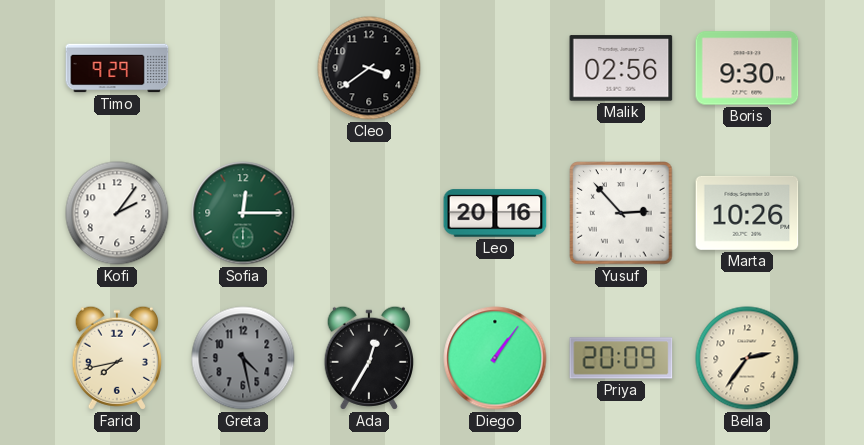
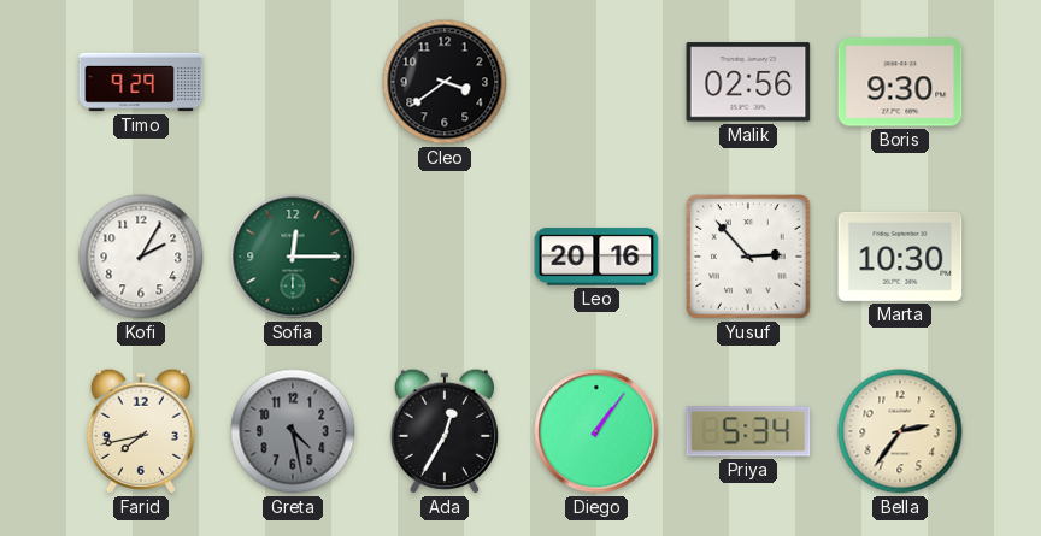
Kofi: 2:06 -> 2:05 (141, 257)
Marta: 10:26 -> 10:30 (900, 257)
Priya: 20:09 -> 5:34 (748, 431)
